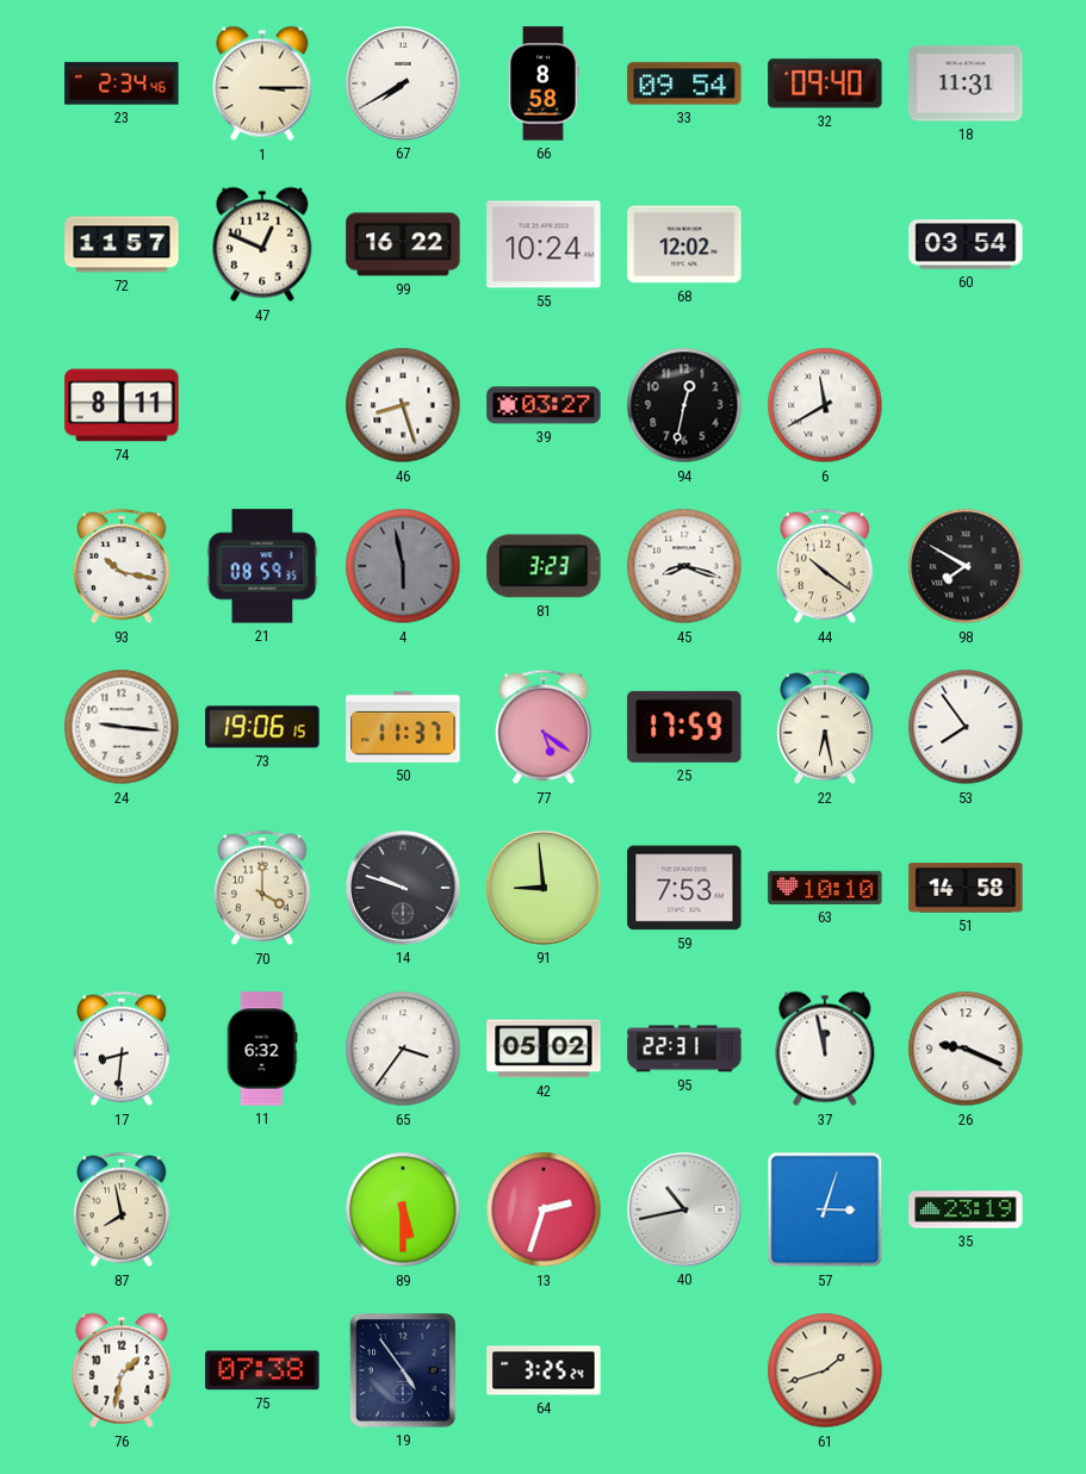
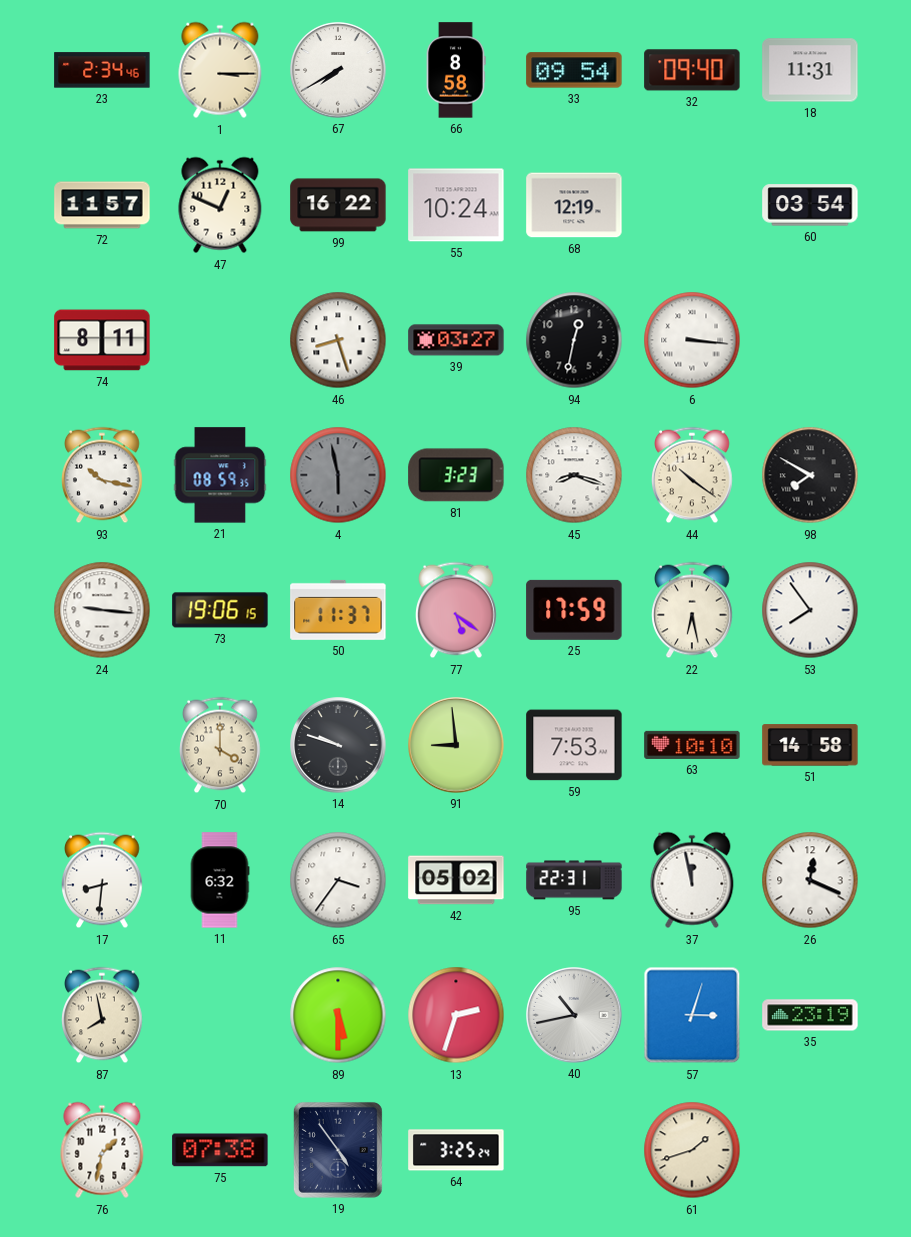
68: 12:02 -> 12:19 (574, 205)
6: 11:40 -> 3:16 (692, 340)
26: 9:19 -> 12:19 (810, 880)
